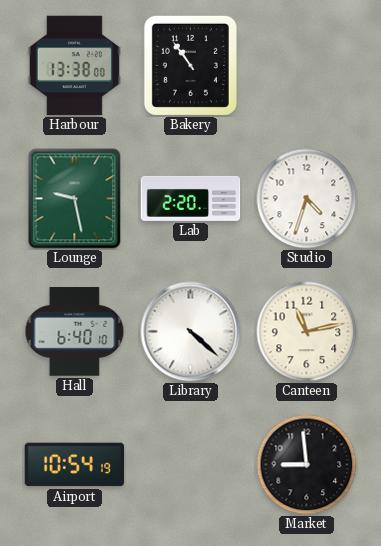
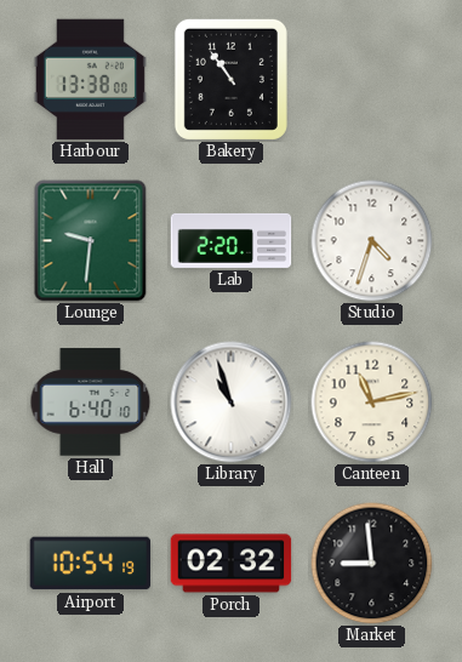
Lounge: 9:28 -> 9:31 (91, 241)
Library: 4:22 -> 10:57 (232, 403)
Porch: none -> 02:32 (232, 564)
